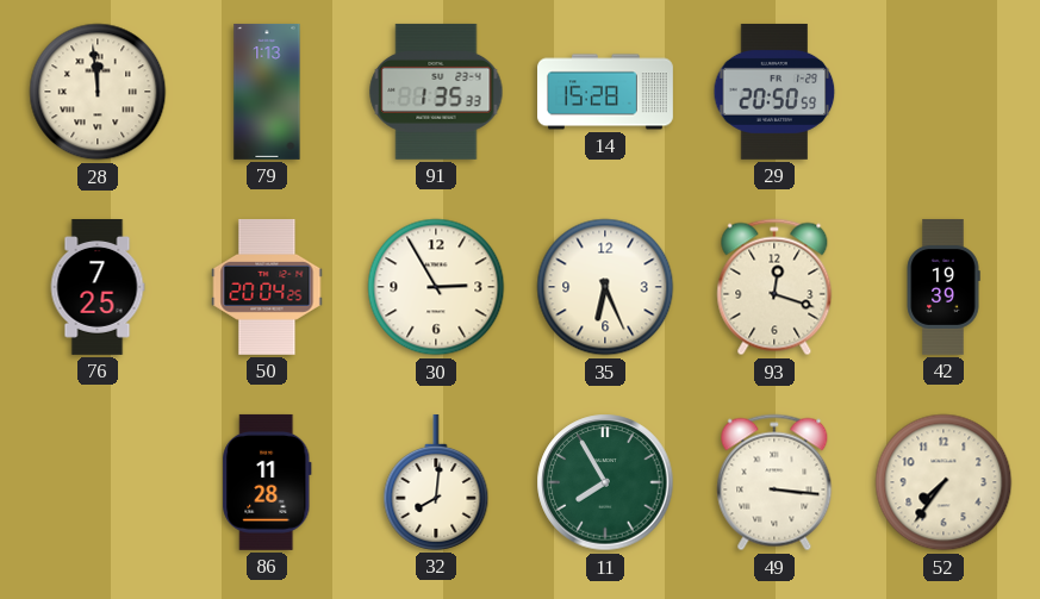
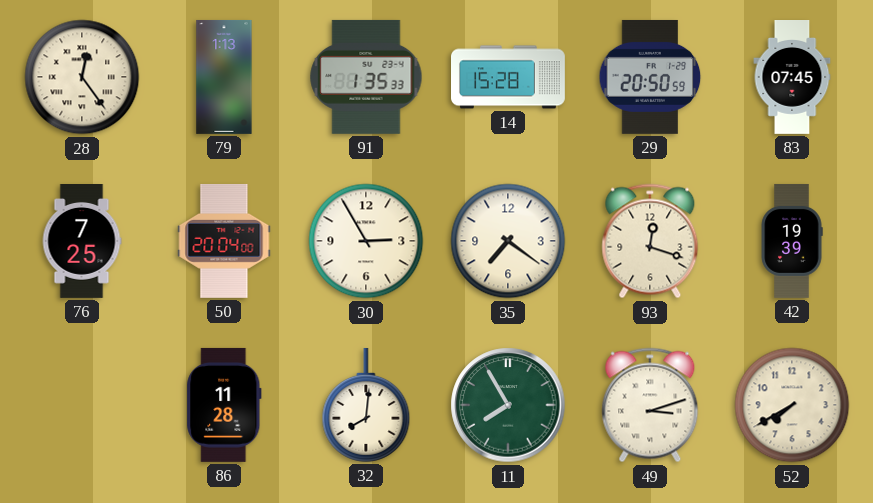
28: 11:59 -> 12:24 (82, 77)
83: none -> 07:45 (792, 78)
50: 20:04:25 -> 20:04:00 (224, 241)
35: 6:26 -> 7:21 (508, 241)
49: 3:16 -> 3:12 (650, 405)
52: 7:36 -> 7:40 (792, 405)
